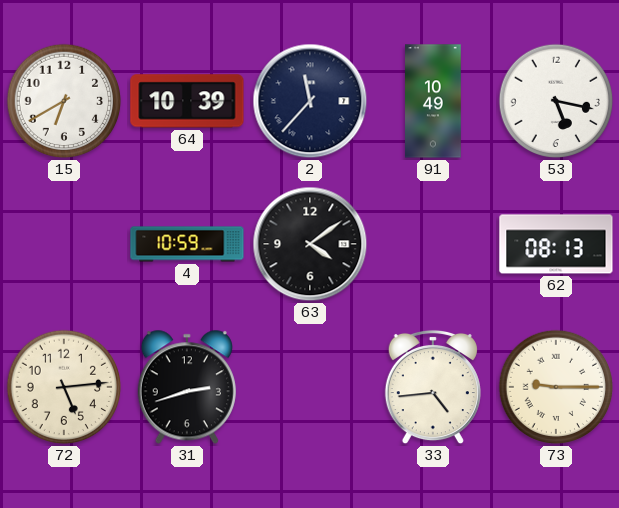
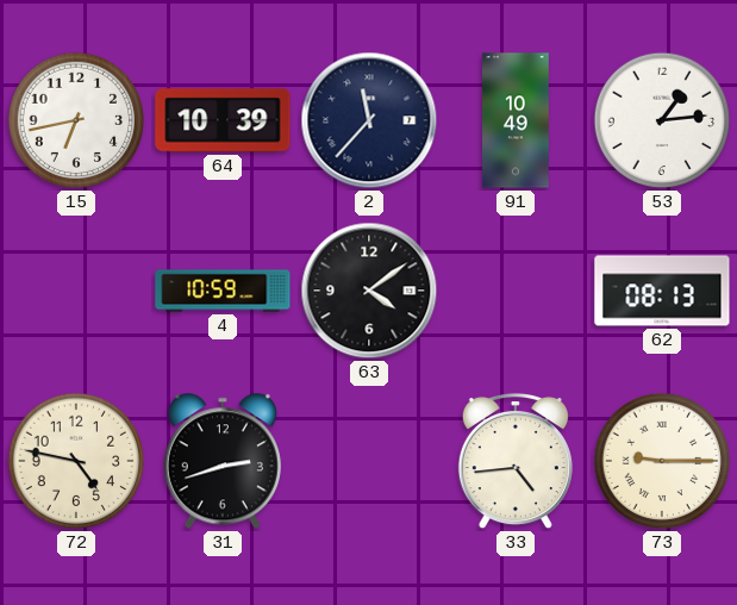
15: 6:40 -> 6:43 (76, 120)
53: 5:17 -> 1:14 (662, 120)
72: 5:14 -> 4:47 (76, 461)
